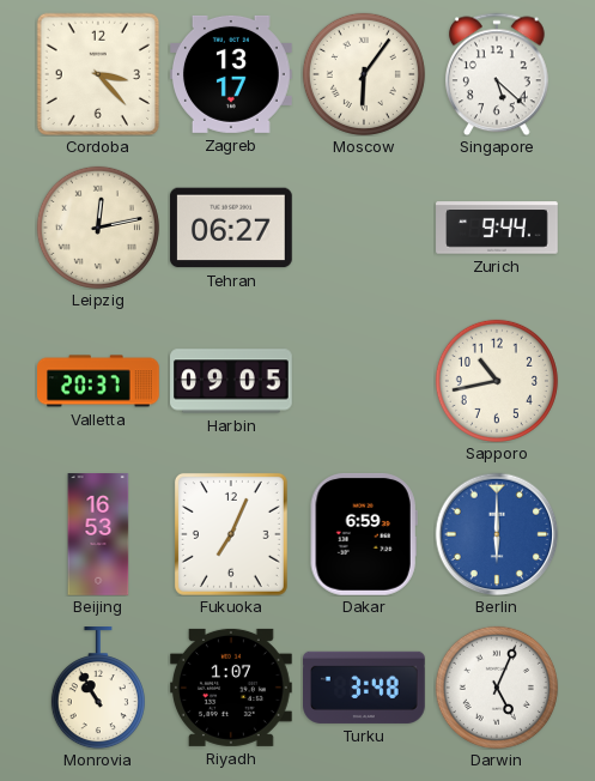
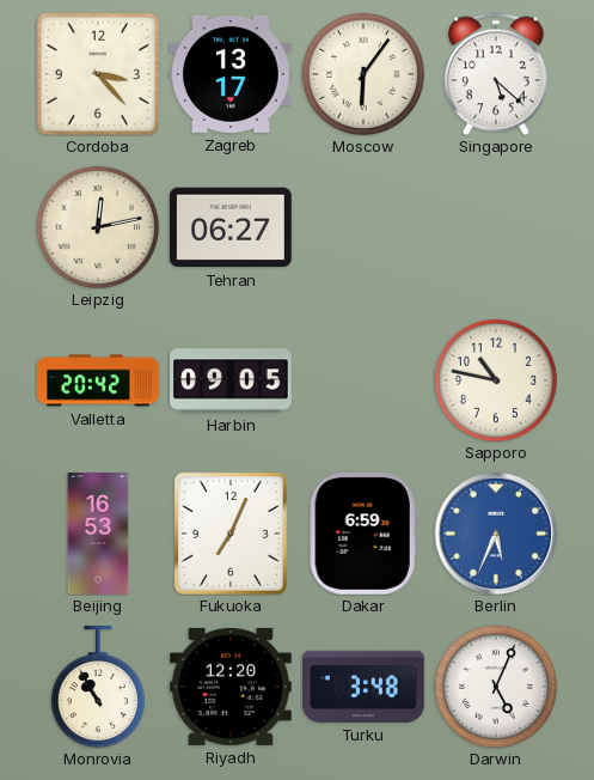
Zurich: 9:44 -> none (497, 228)
Valletta: 20:37 -> 20:42 (99, 380)
Sapporo: 10:43 -> 10:47 (496, 380)
Berlin: 6:00 -> 5:34 (496, 534)
Riyadh: 1:07 -> 12:20 (232, 687)
